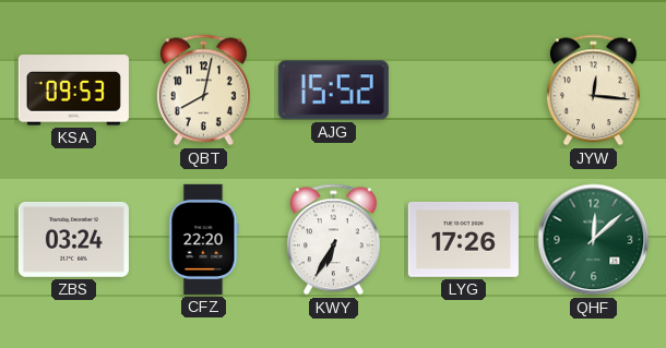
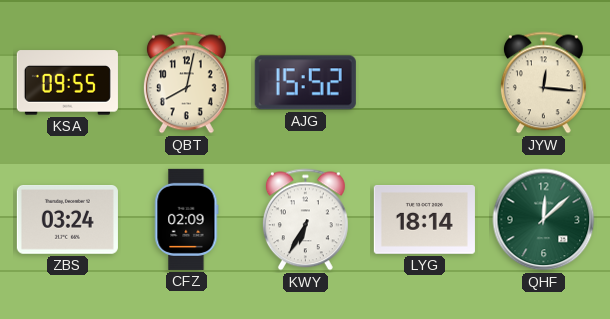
KSA: 09:53 -> 09:55 (67, 83)
CFZ: 22:20 -> 02:09 (187, 219)
LYG: 17:26 -> 18:14 (424, 220)
